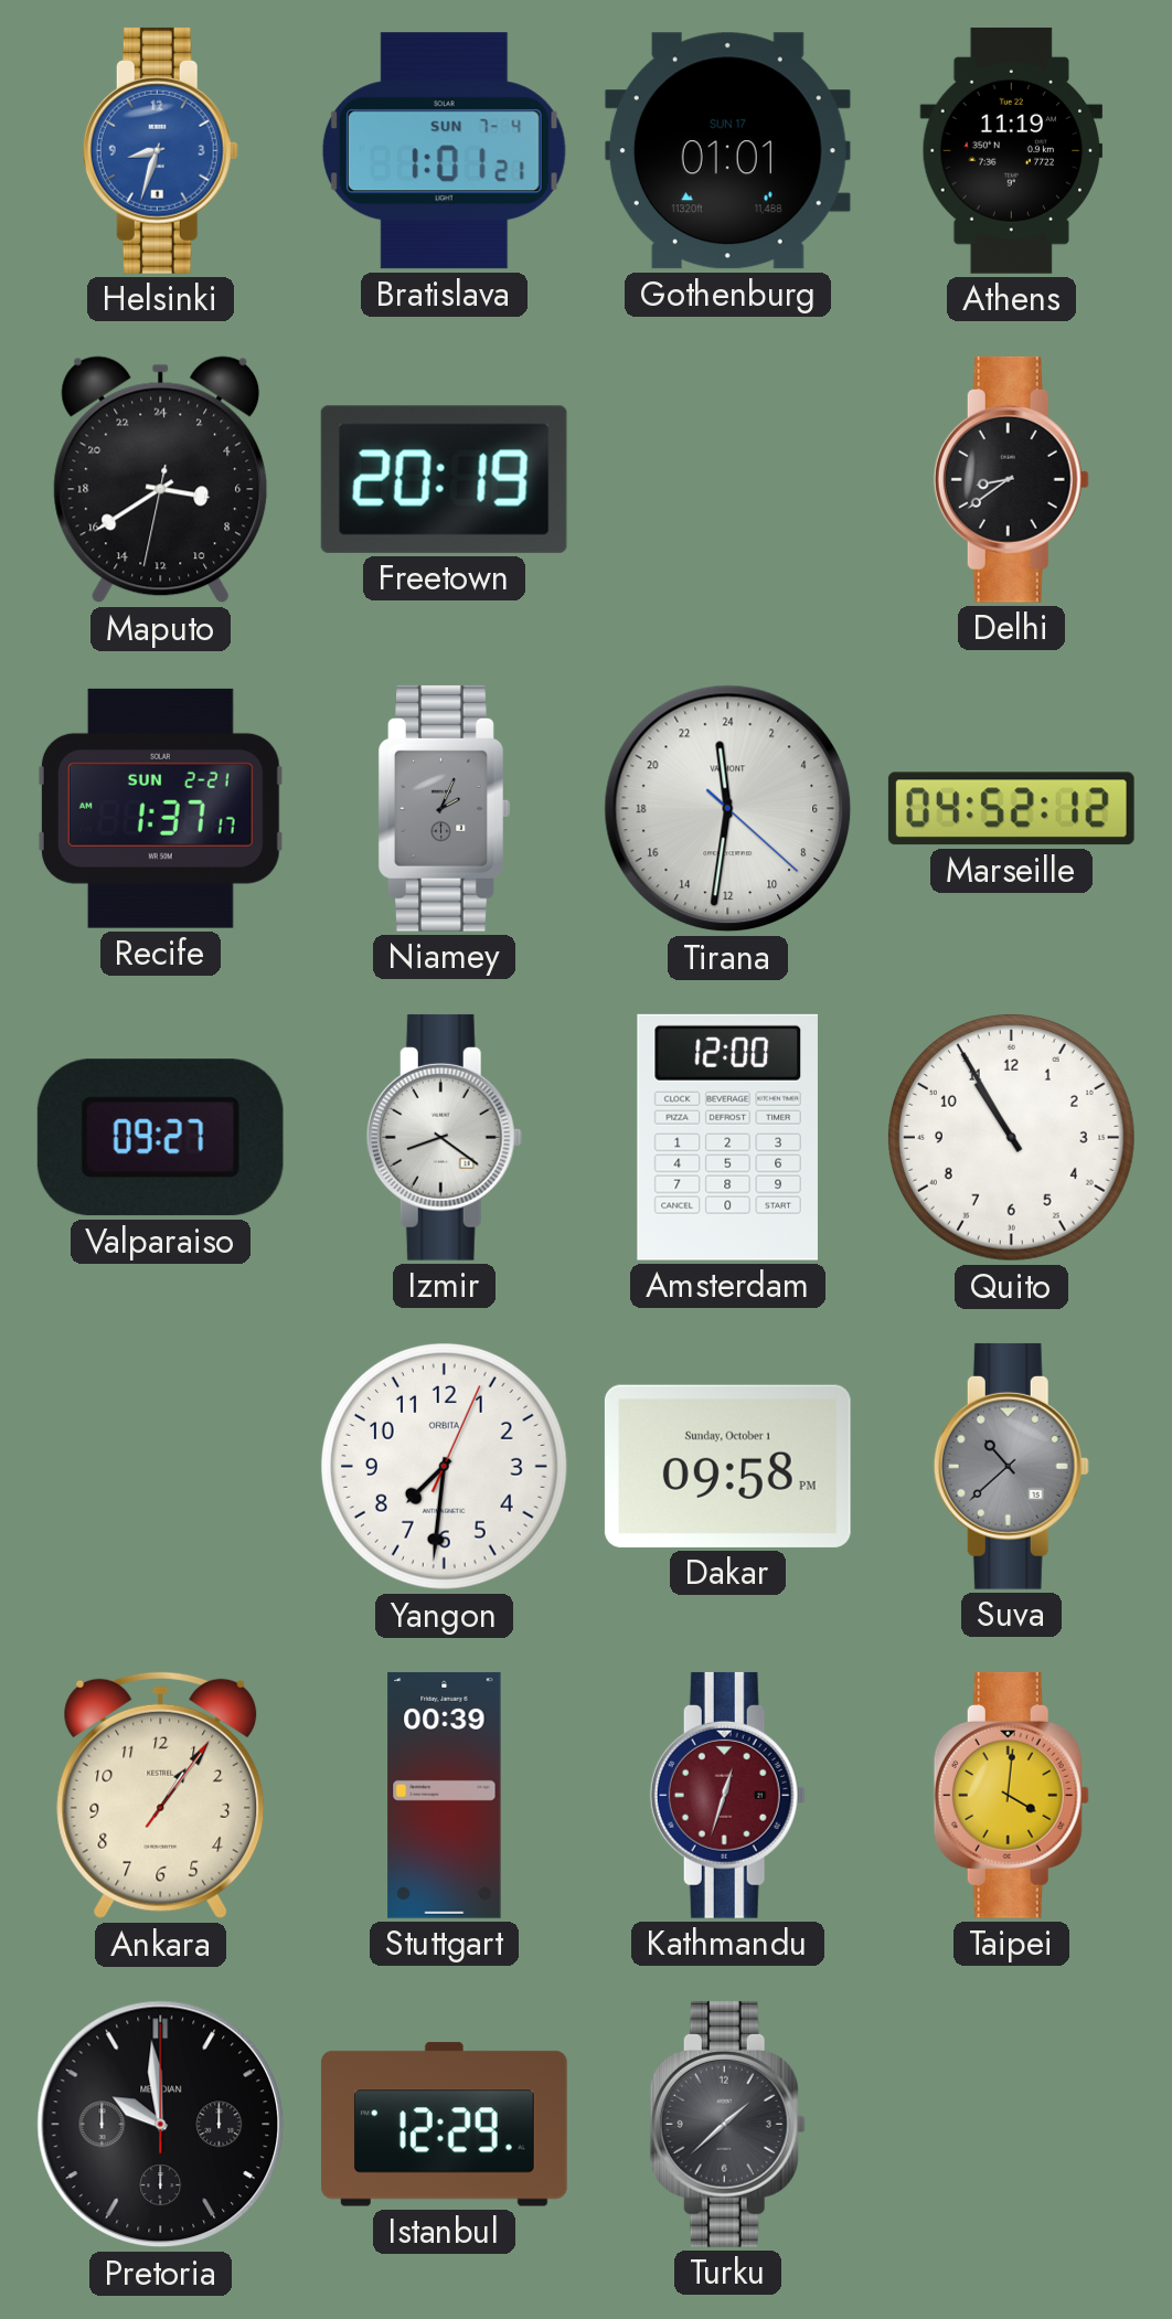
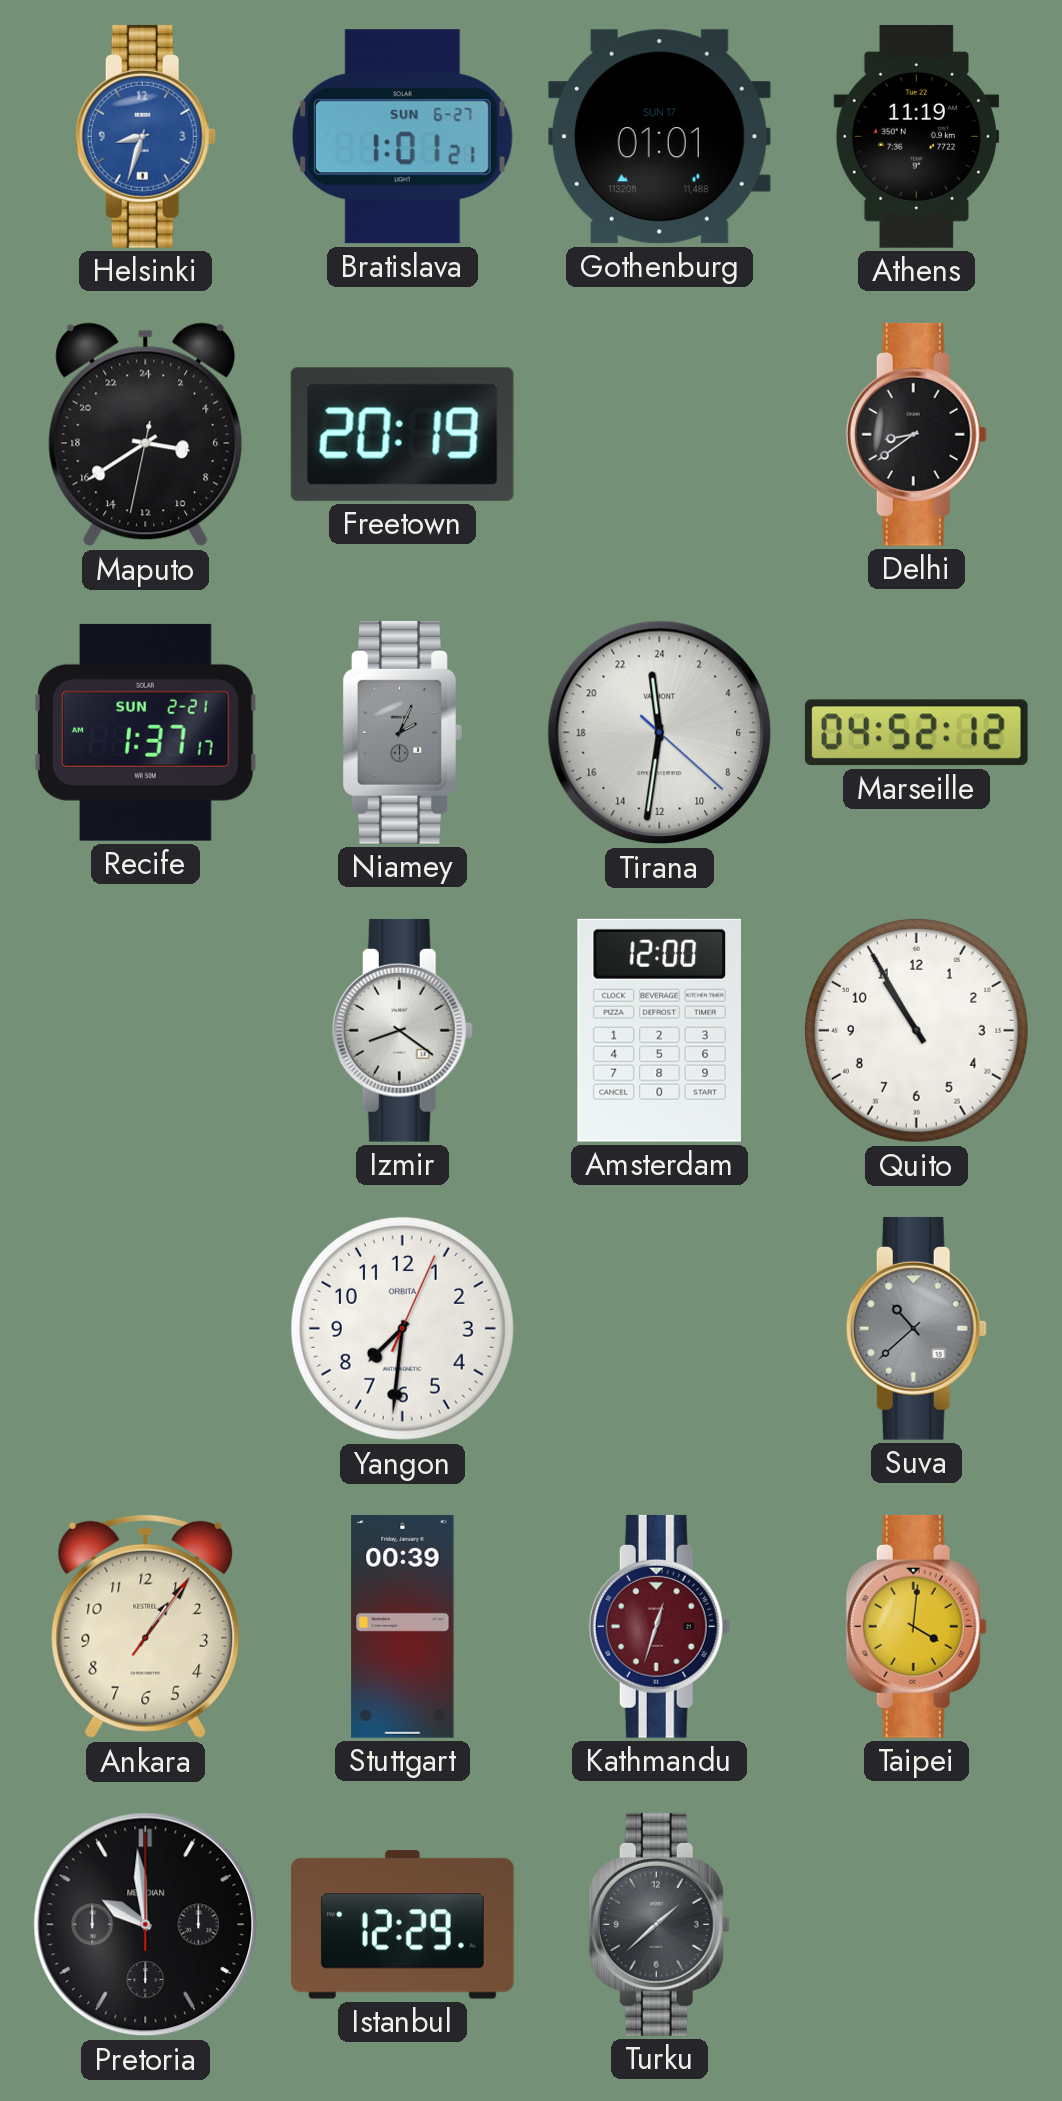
Bratislava date: SUN 7-4 -> SUN 6-27 (402, 137)
Valparaiso: 09:27 -> none (160, 1138)
Dakar: 09:58 -> none (727, 1466)
